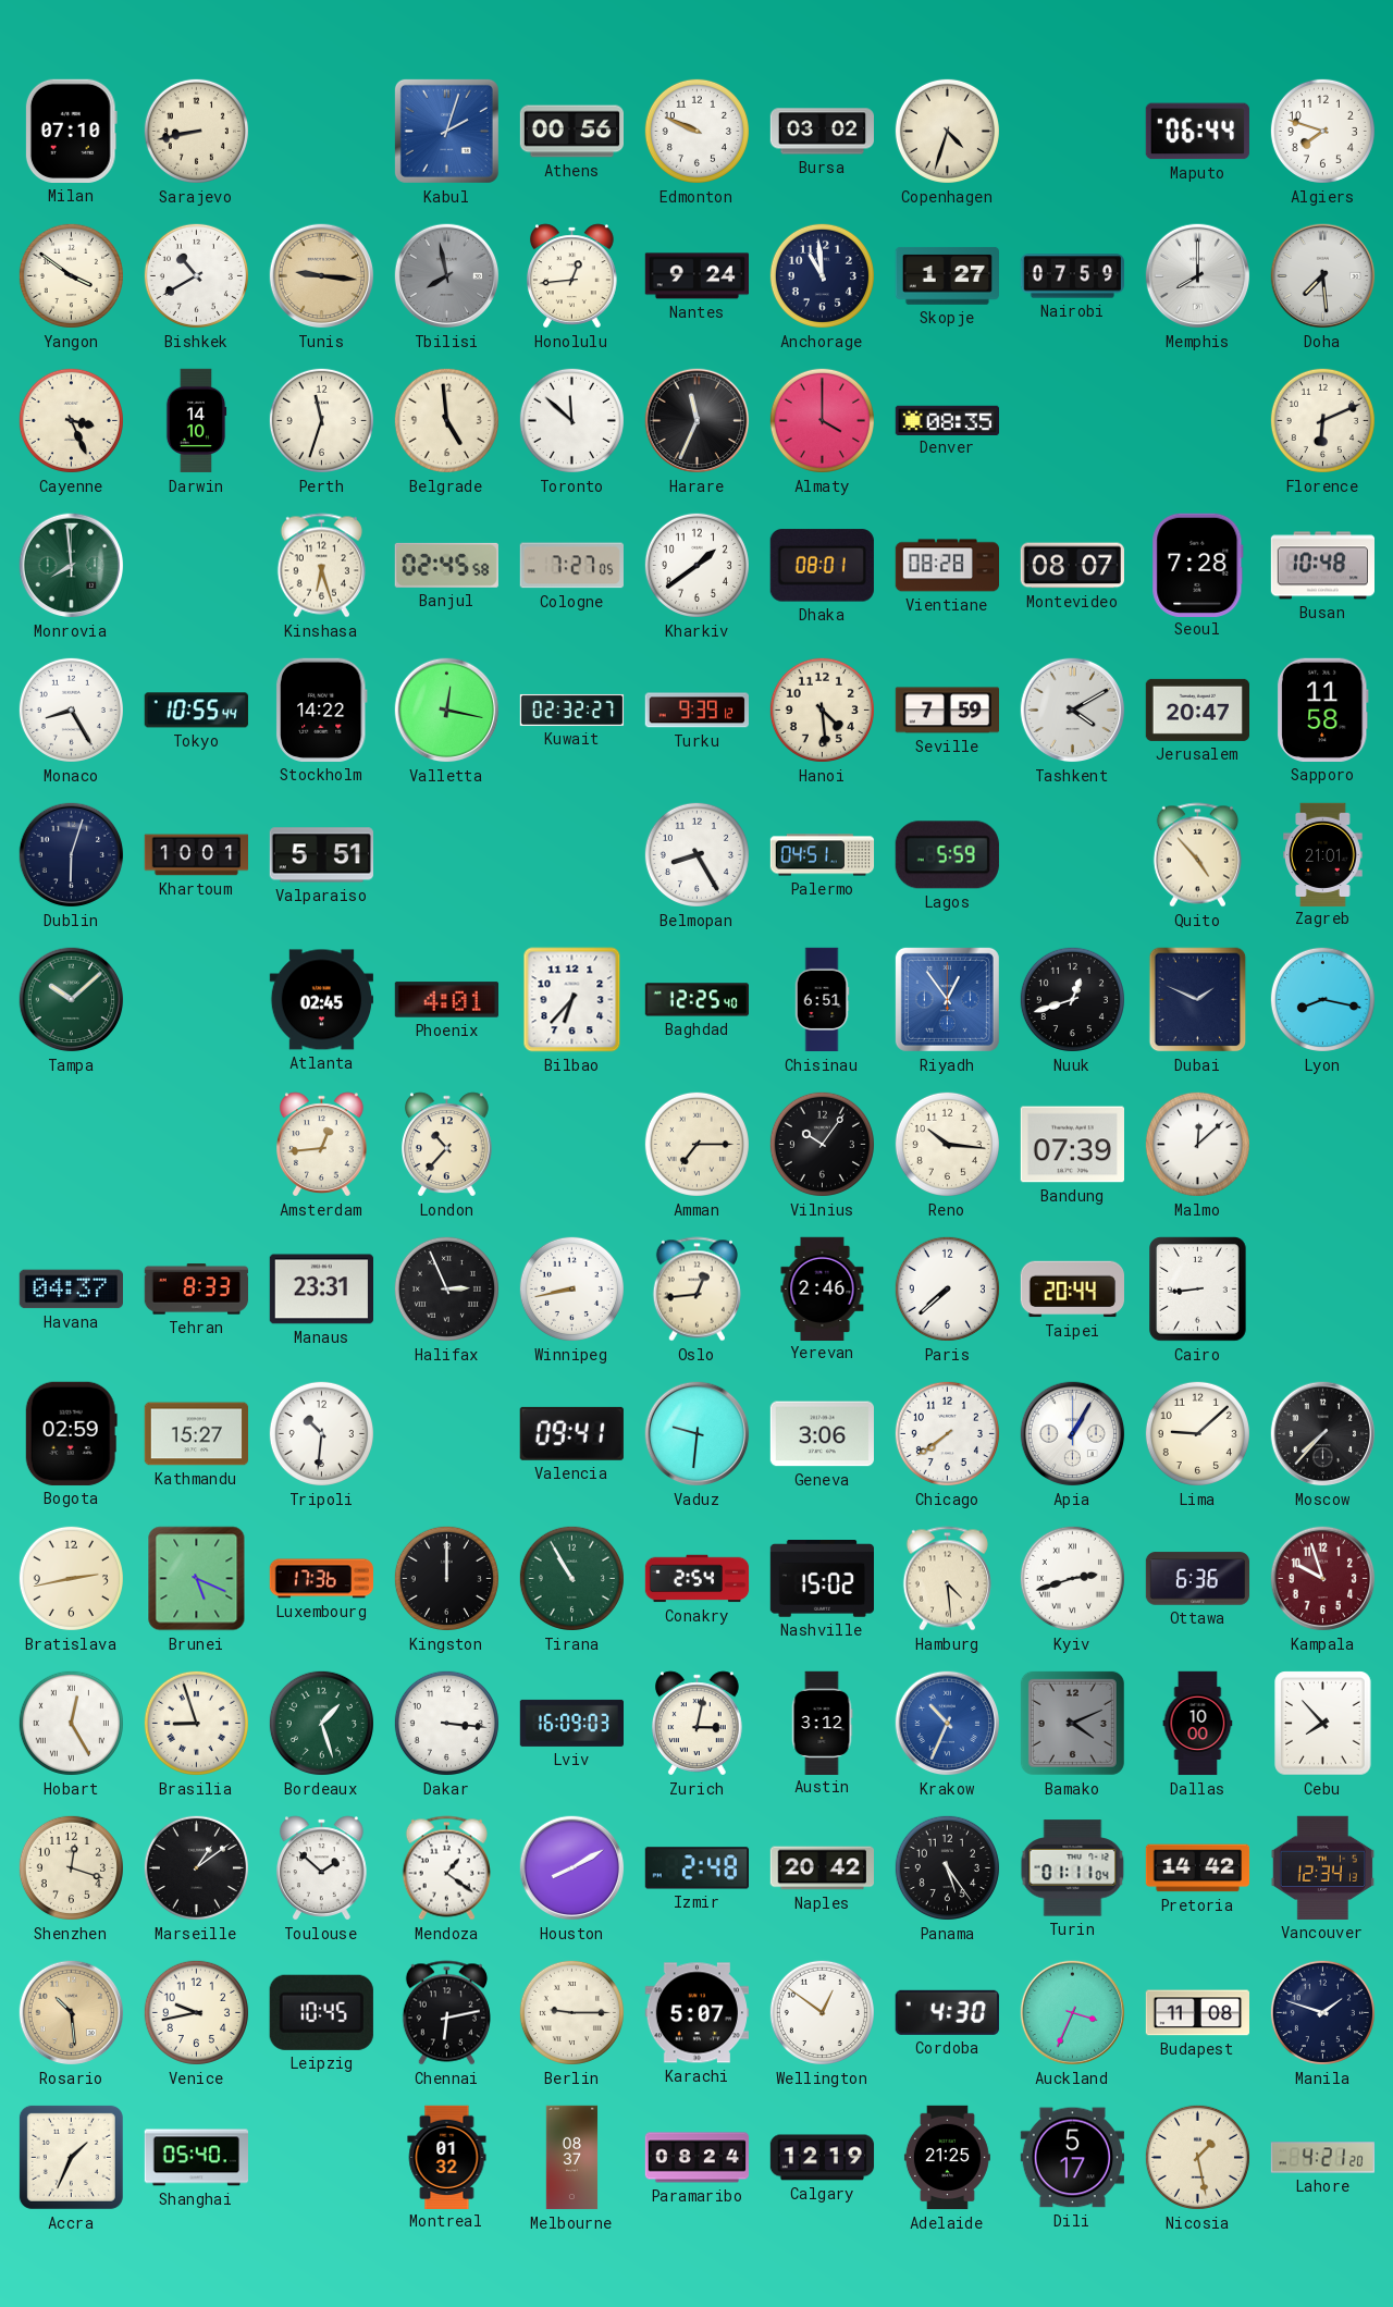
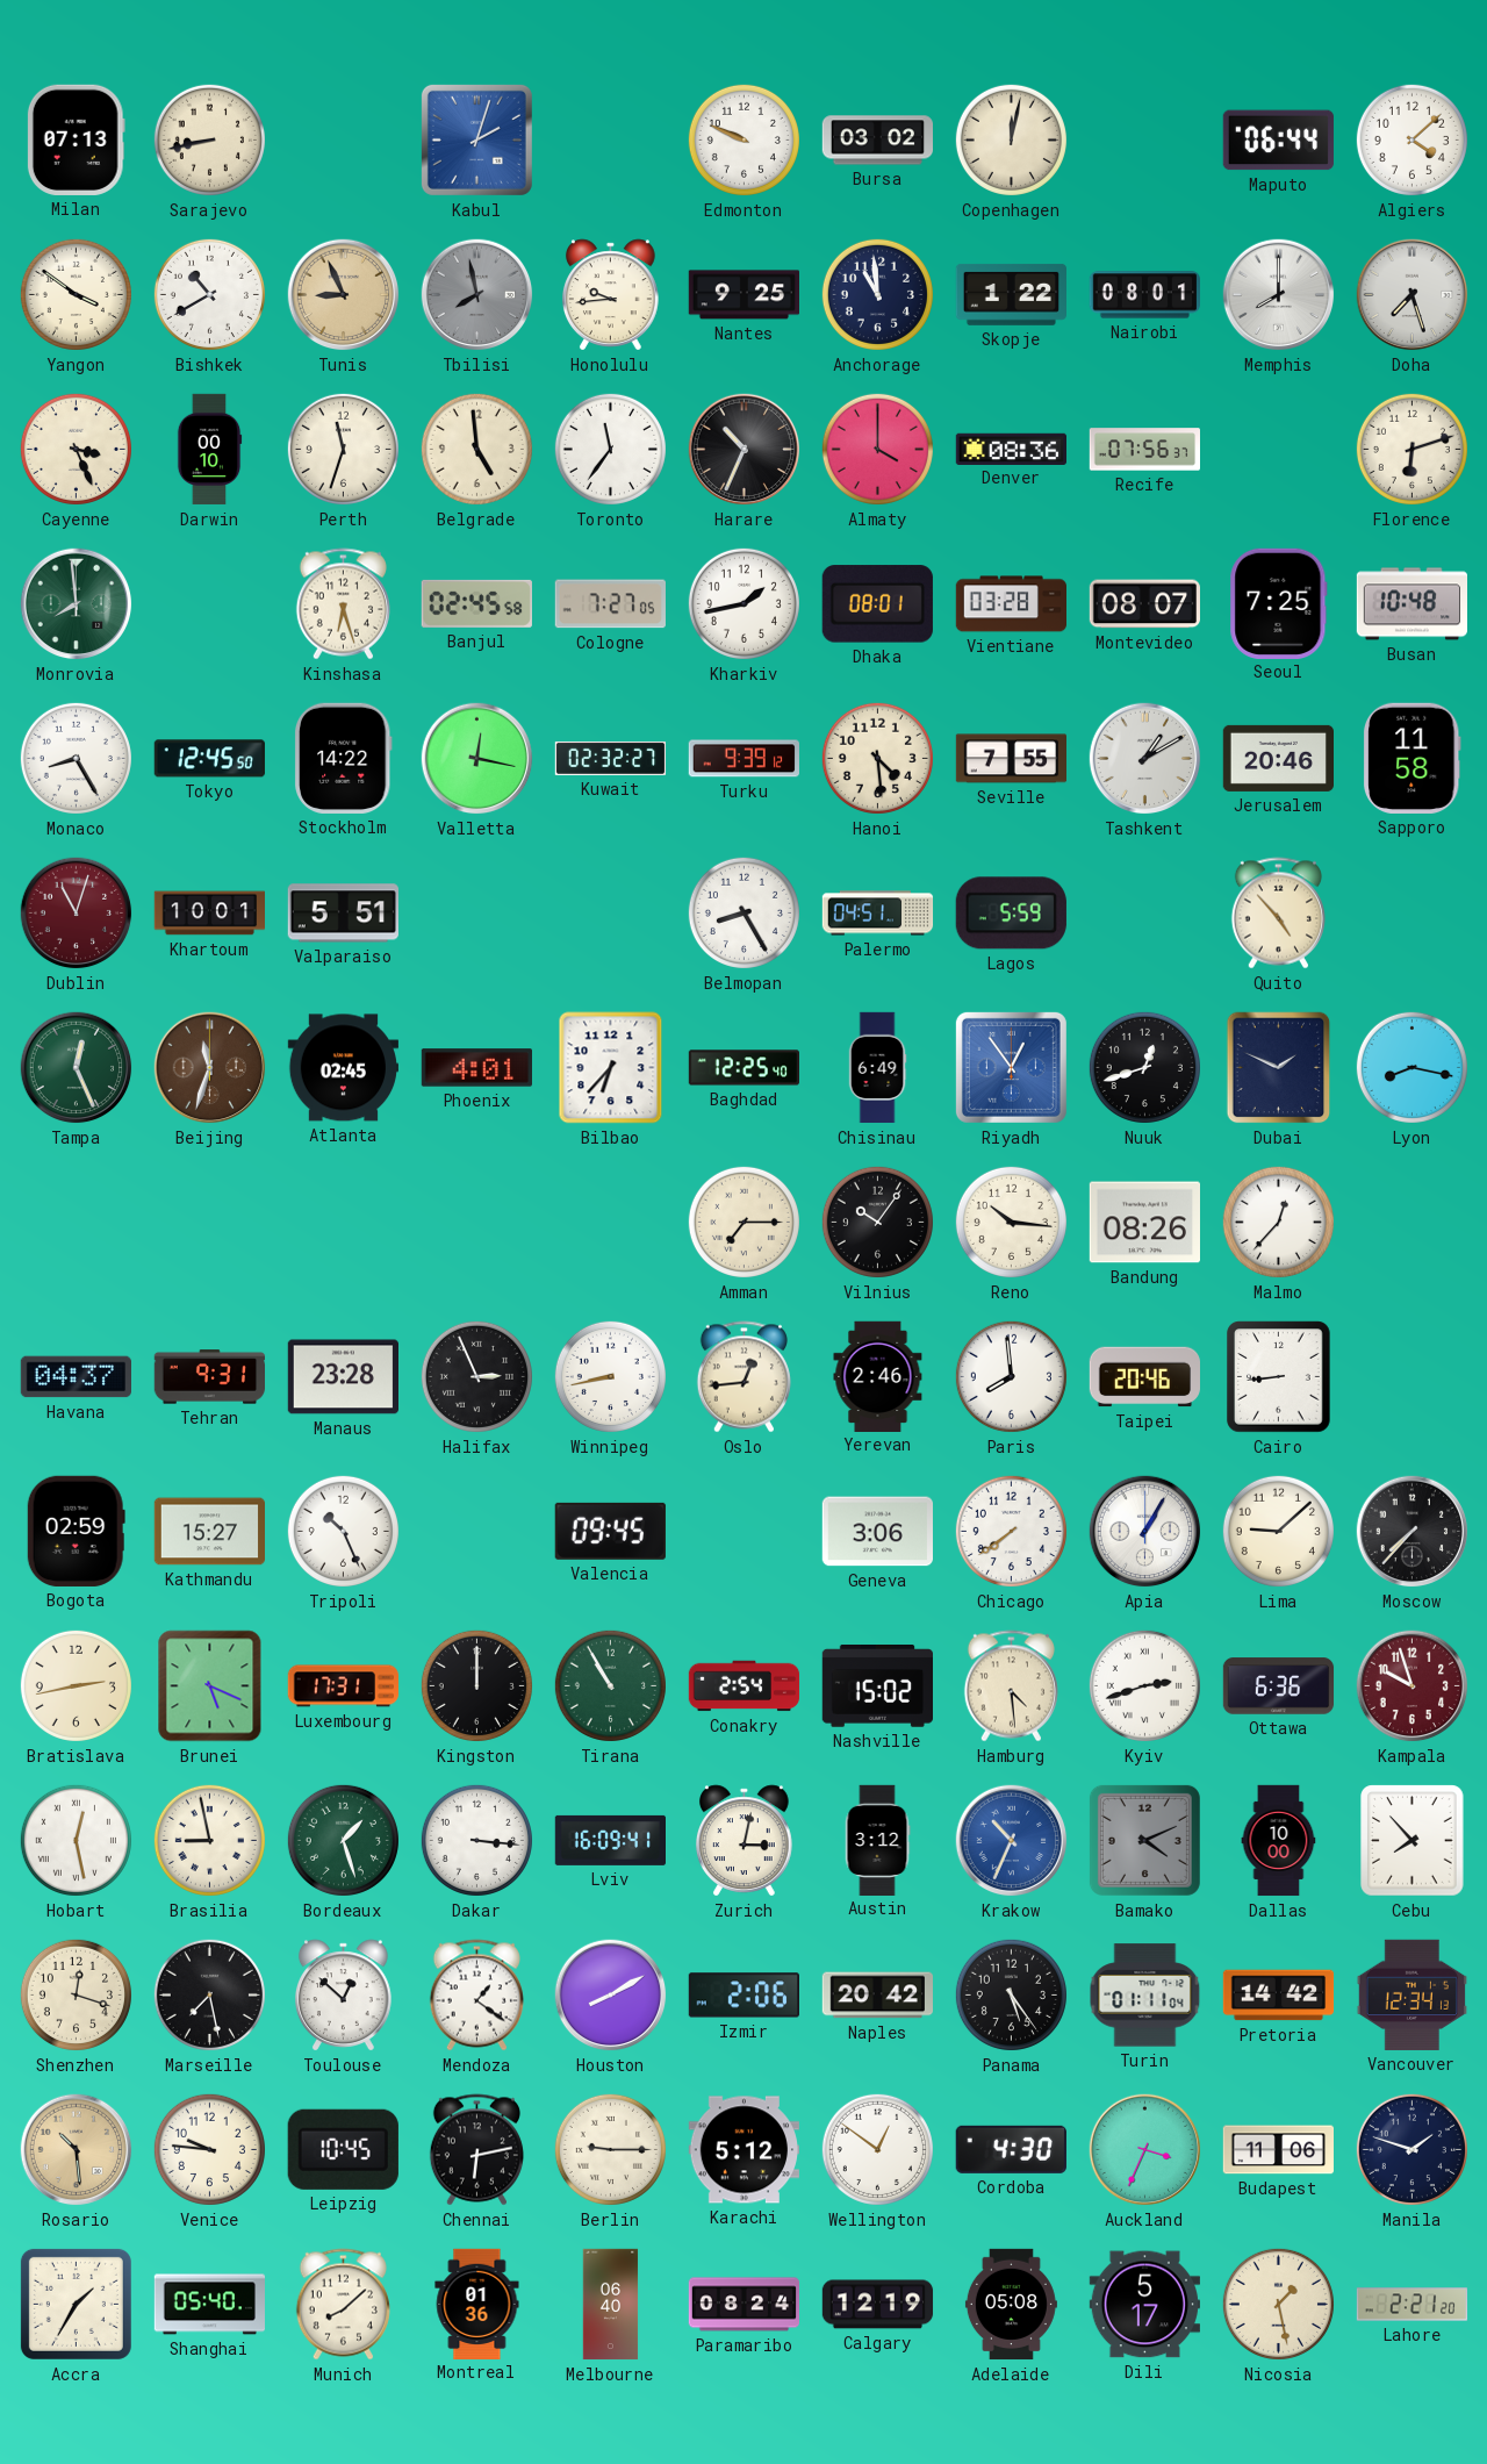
Milan: 07:10 -> 07:13 (76, 139)
Athens: 00:56 -> none (572, 132)
Copenhagen: 4:33 -> 12:02 (1011, 139)
Algiers: 7:48 -> 4:08 (1411, 139)
Tunis: 9:16 -> 8:56 (344, 295)
Honolulu: 12:44 -> 9:44 (611, 295)
Nantes: 9:24 -> 9:25 (743, 295)
Skopje: 1:27 -> 1:22 (1011, 294)
Nairobi: 07:59 -> 08:01 (1144, 295)
Doha: 7:29 -> 7:27 (1413, 295)
Darwin: 14:10 -> 00:10 (209, 450)
Toronto: 11:52 -> 11:36 (610, 449)
Harare: 11:34 -> 10:34 (745, 450)
Denver: 08:35 -> 08:36 (1011, 449)
Recife: none -> 07:56 (1144, 450)
Florence: 6:11 -> 6:12 (1411, 449)
Kharkiv: 1:39 -> 1:43 (743, 603)
Vientiane: 08:28 -> 03:28 (1011, 604)
Seoul: 7:28 -> 7:25 (1279, 603)
Tokyo: 10:55 -> 12:45 (209, 759)
Seville: 7:59 -> 7:55 (1011, 759)
Tashkent: 4:10 -> 1:10 (1145, 759)
Jerusalem: 20:47 -> 20:46 (1278, 758)
Dublin: 6:03 -> 11:03 (77, 914)
Dublin dial: navy -> burgundy (77, 914)
Zagreb: 21:01 -> none (1323, 854)
Tampa: 10:08 -> 12:26 (77, 1068)
Beijing: none -> 11:33 (210, 1068)
Chisinau: 6:51 -> 6:49 (877, 1068)
Amsterdam: 12:44 -> none (322, 1145)
London: 10:37 -> none (447, 1145)
Bandung: 07:39 -> 08:26 (1144, 1223)
Malmo: 12:08 -> 12:37 (1278, 1222)
Tehran: 8:33 -> 9:31 (209, 1377)
Manaus: 23:31 -> 23:28 (343, 1377)
Paris: 7:38 -> 7:59 (1011, 1376)
Taipei: 20:44 -> 20:46 (1144, 1377)
Tripoli: 10:31 -> 10:26 (343, 1531)
Valencia: 09:41 -> 09:45 (610, 1531)
Vaduz: 9:31 -> none (698, 1434)
Luxembourg: 17:36 -> 17:31 (343, 1686)
Hobart: 12:25 -> 12:28 (76, 1840)
Brasilia: 8:57 -> 8:58 (209, 1840)
Lviv: 16:09:03 -> 16:09:41 (610, 1840)
Marseille: 1:09 -> 7:28 (209, 1994)
Toulouse: 1:52 -> 12:52 (344, 1996)
Izmir: 2:48 -> 2:06 (743, 1996)
Venice: 9:43 -> 9:46 (209, 2149)
Karachi: 5:07 -> 5:12 (743, 2150)
Budapest: 11:08 -> 11:06 (1278, 2150)
Accra: 1:34 -> 1:35 (76, 2304)
Munich: none -> 8:08 (343, 2305)
Montreal: 01:32 -> 01:36 (477, 2304)
Melbourne: 08:37 -> 06:40 (611, 2305)
Adelaide: 21:25 -> 05:08 (1011, 2305)
Lahore: 4:21 -> 2:21 (1413, 2305)
